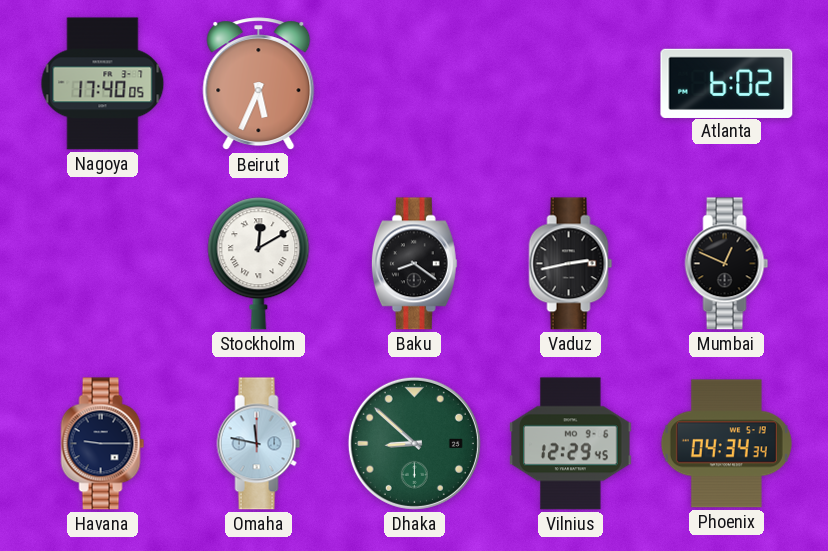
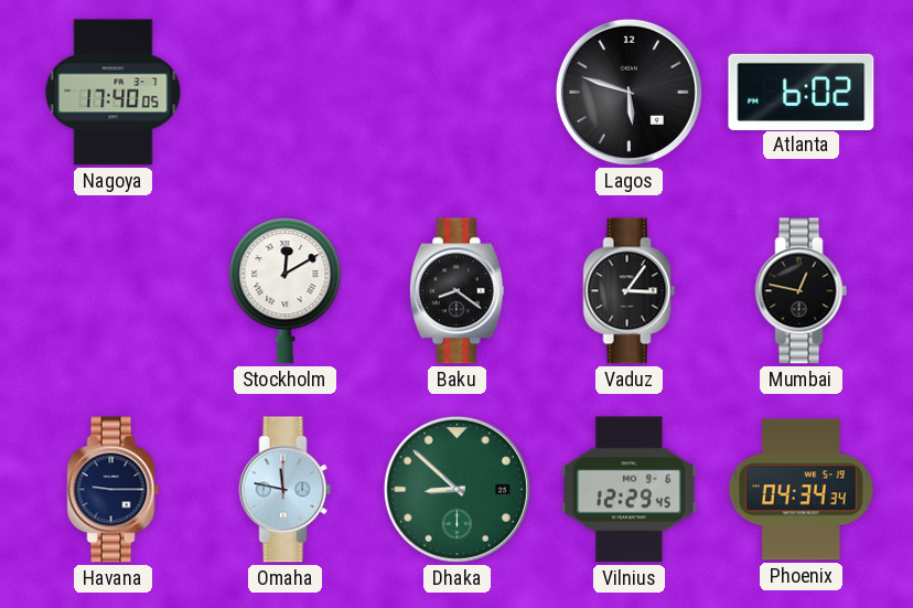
Beirut: 5:34 -> none (259, 84)
Lagos: none -> 5:48 (629, 92)
Vaduz: 2:43 -> 3:06 (630, 291)
Mumbai: 12:49 -> 12:47 (802, 291)
